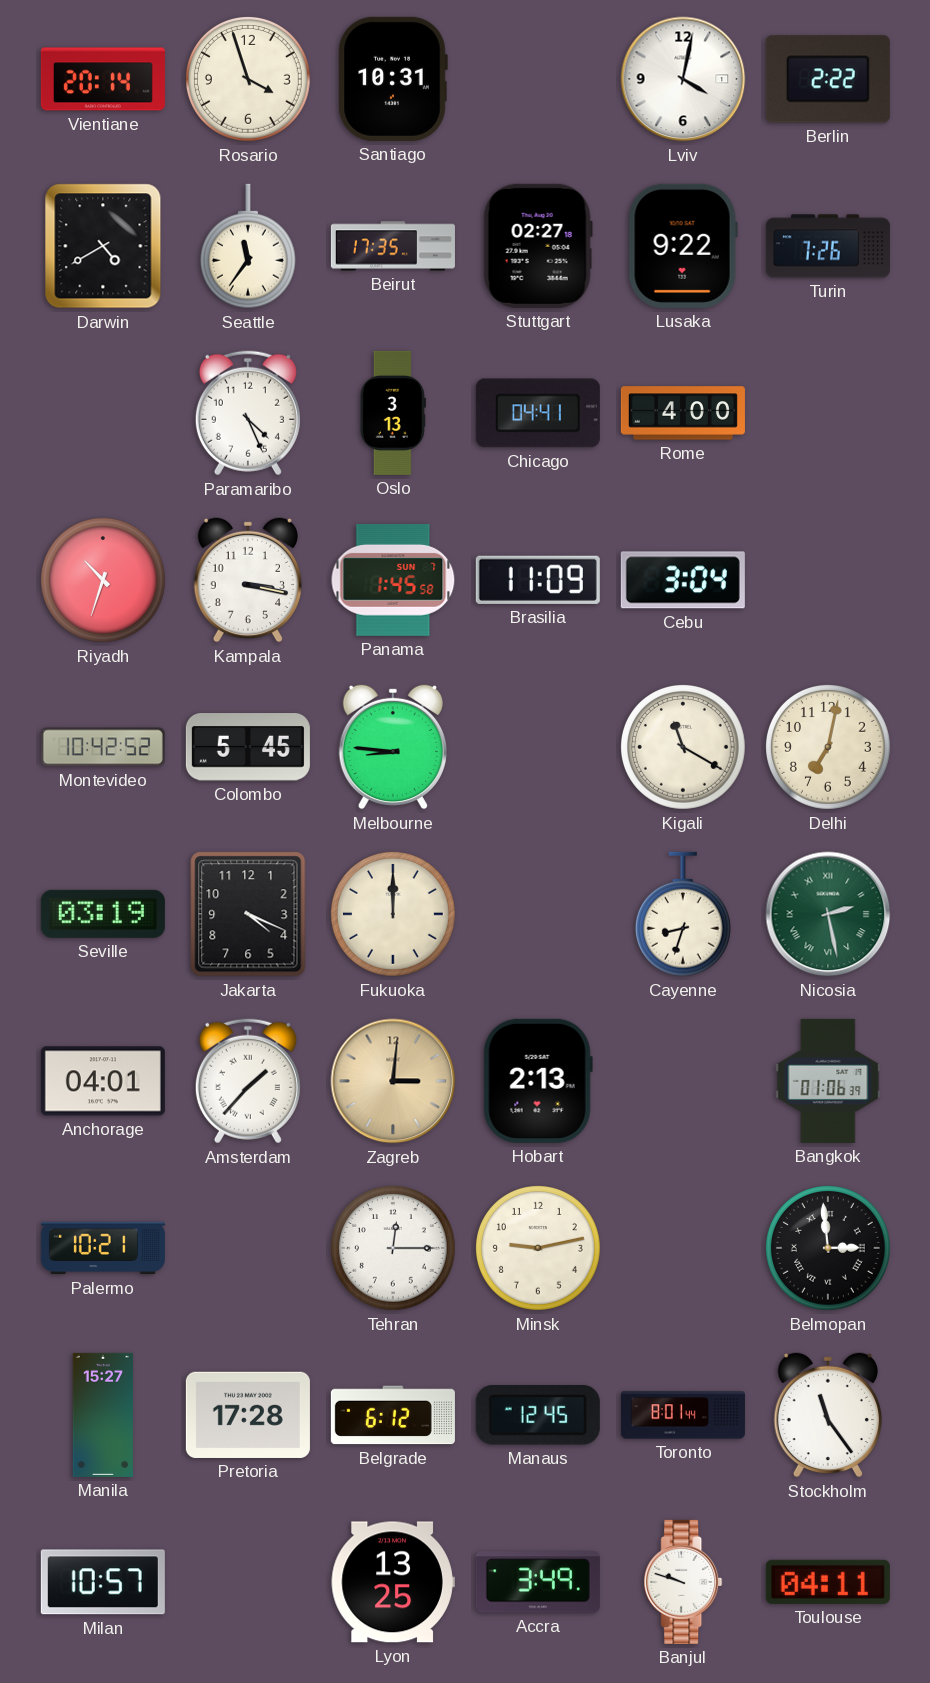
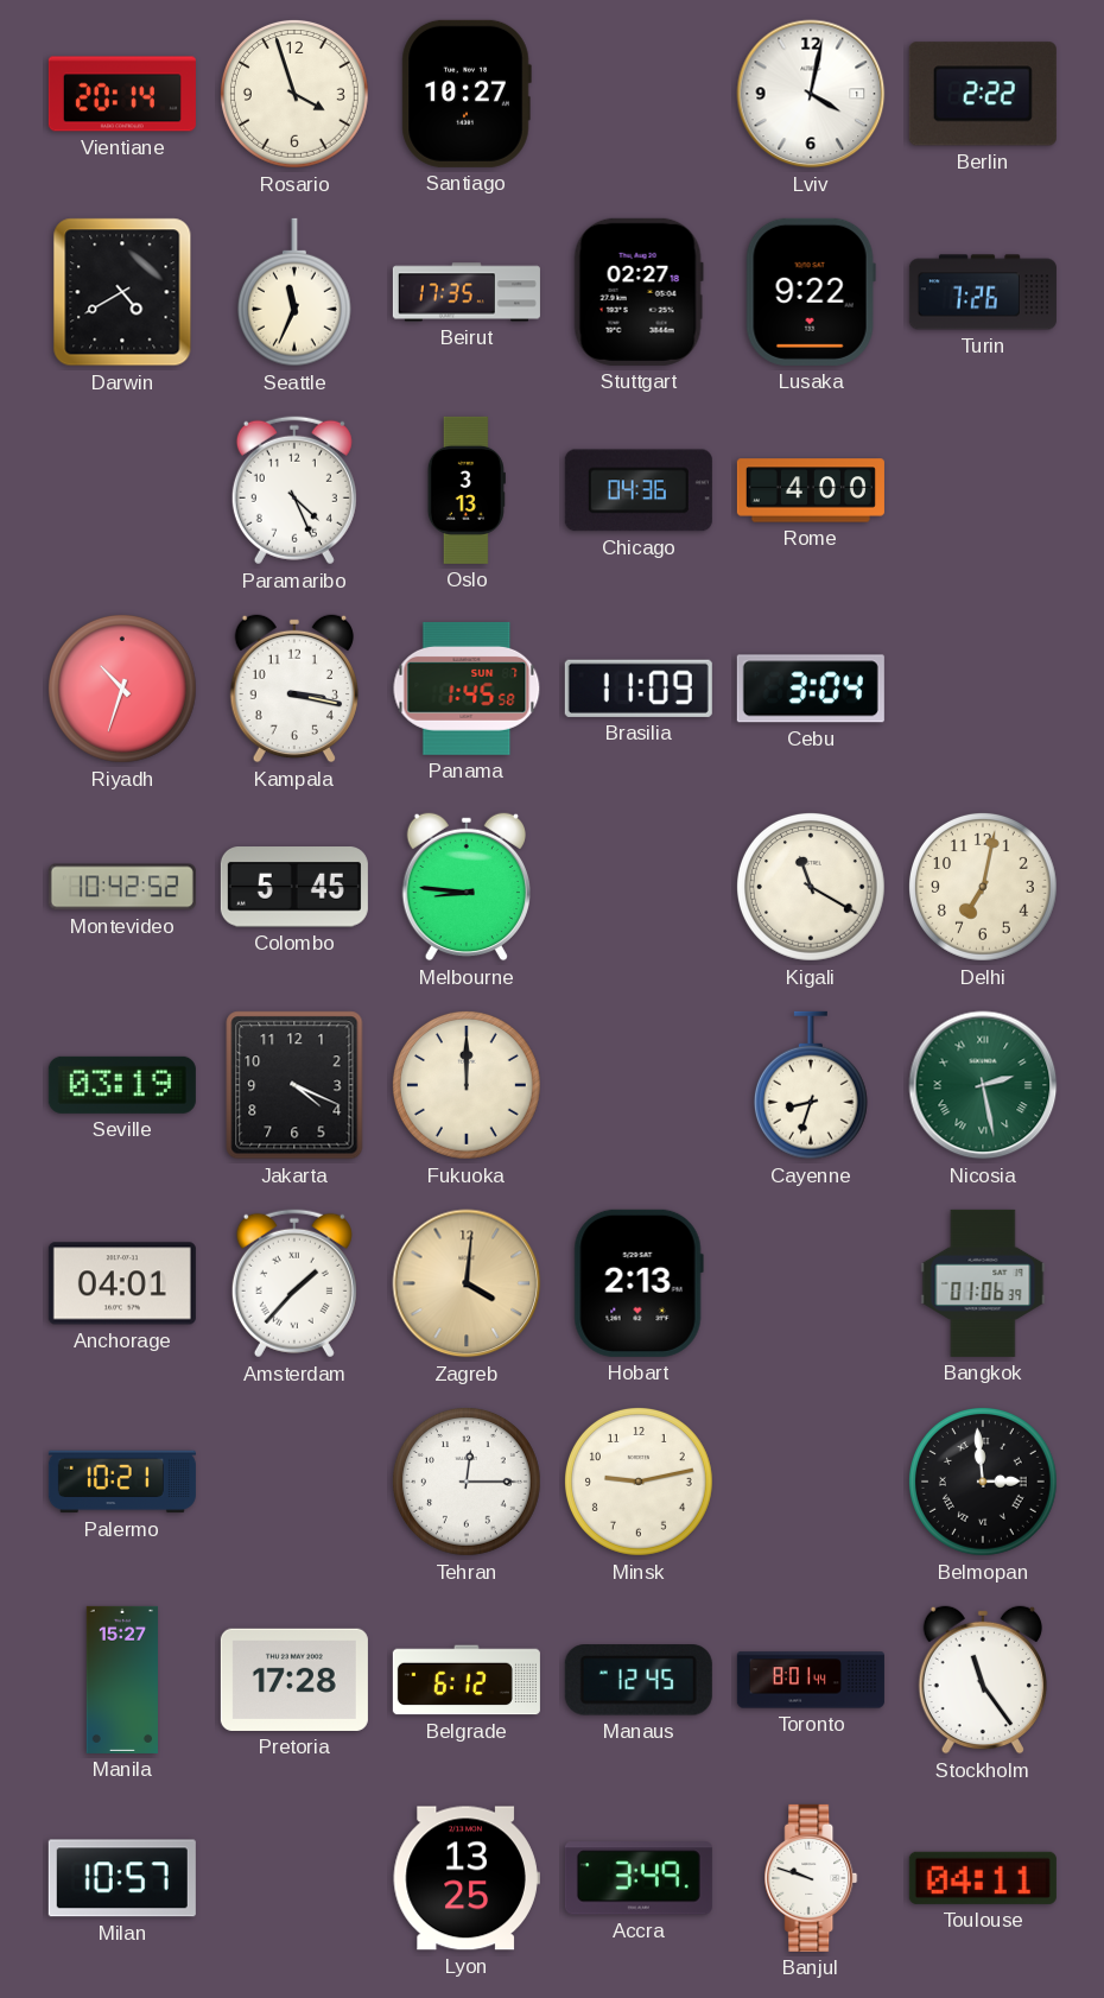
Santiago: 10:31 -> 10:27 (467, 94)
Seattle: 11:36 -> 11:34 (294, 292)
Chicago: 04:41 -> 04:36 (639, 490)
Zagreb: 3:01 -> 4:01 (467, 1283)
